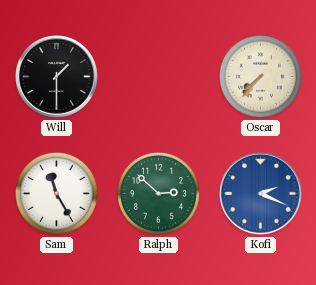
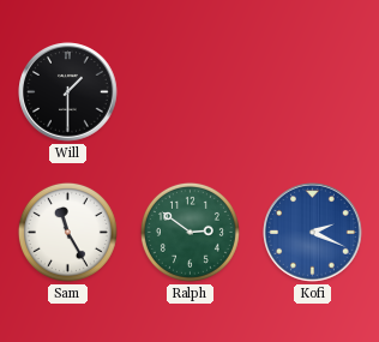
Oscar: 7:37 -> none (260, 76)
Ralph: 2:52 -> 2:51 (189, 232)
